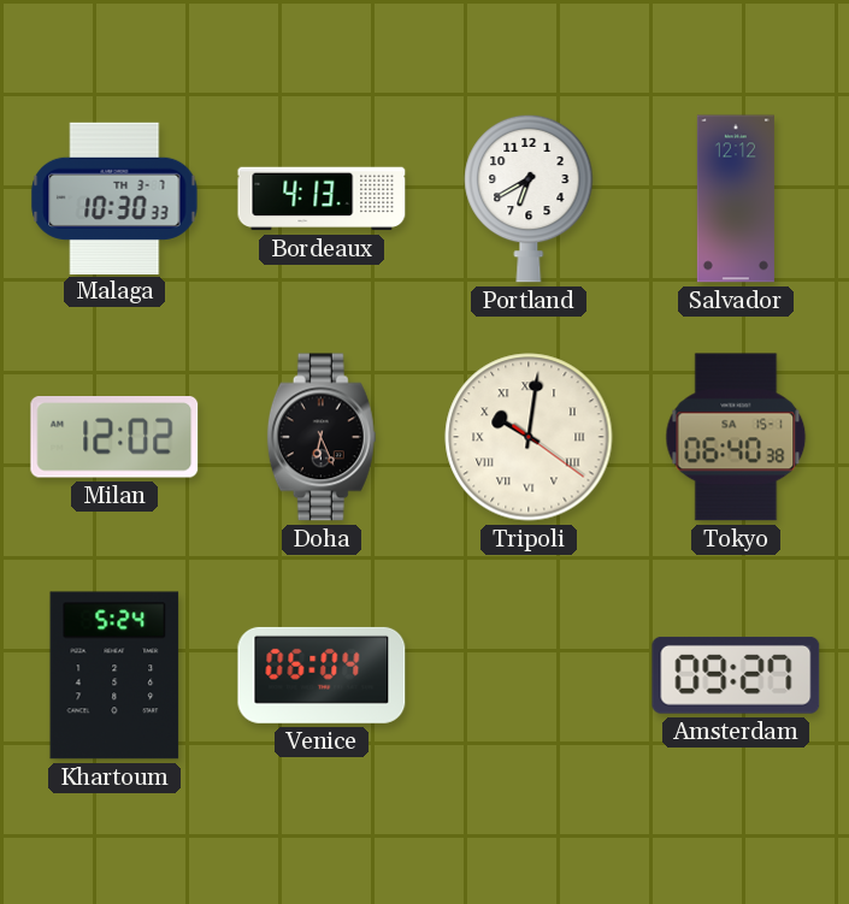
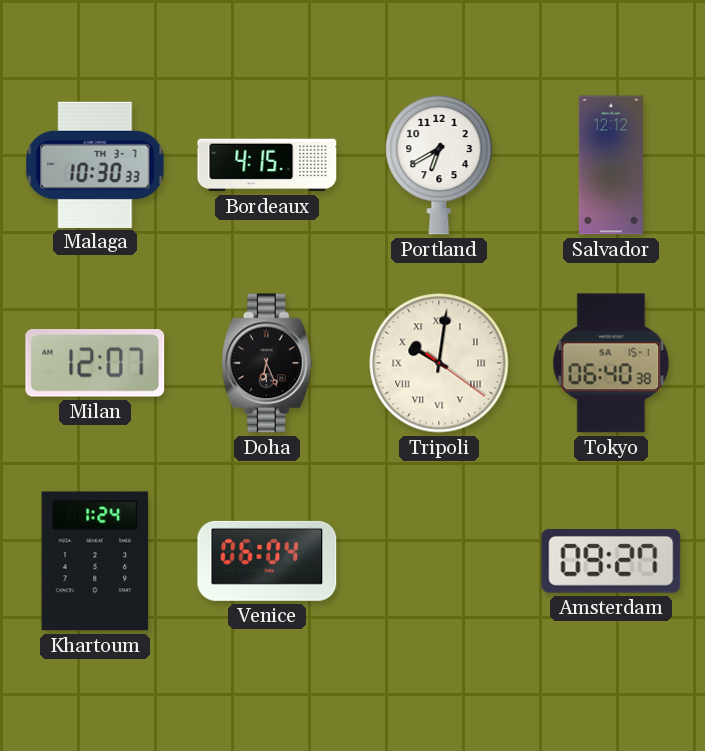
Bordeaux: 4:13 -> 4:15 (267, 165)
Milan: 12:02 -> 12:07 (95, 364)
Khartoum: 5:24 -> 1:24 (95, 561)
